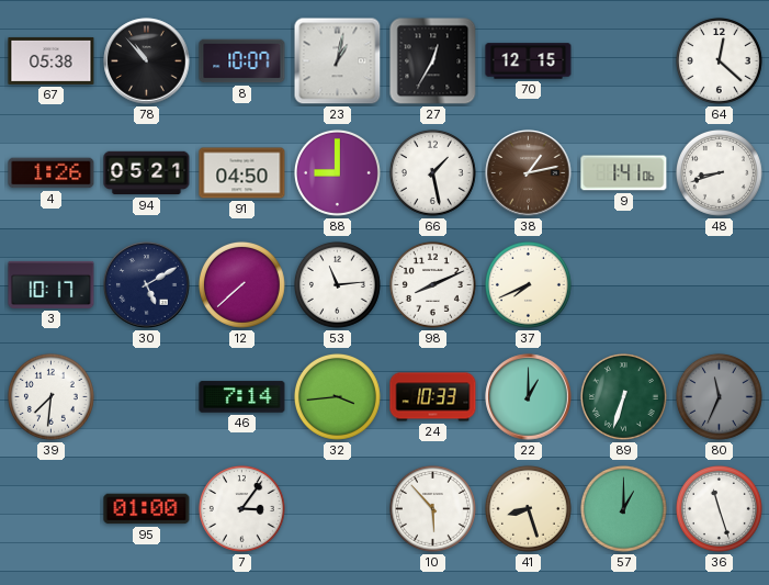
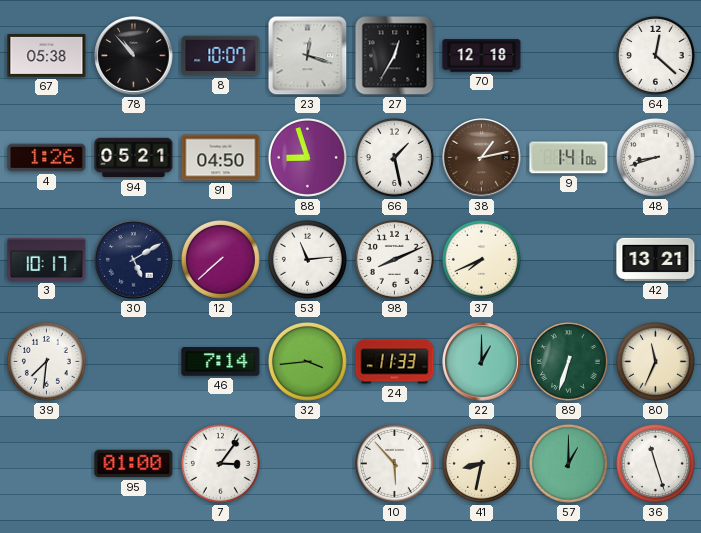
23: 1:02 -> 12:18 (308, 56)
70: 12:15 -> 12:18 (482, 56)
88: 9:00 -> 8:57 (307, 157)
42: none -> 13:21 (656, 259)
24: 10:33 -> 11:33 (395, 362)
80 dial: grey -> cream (655, 361)
41: 8:27 -> 8:32 (481, 463)
